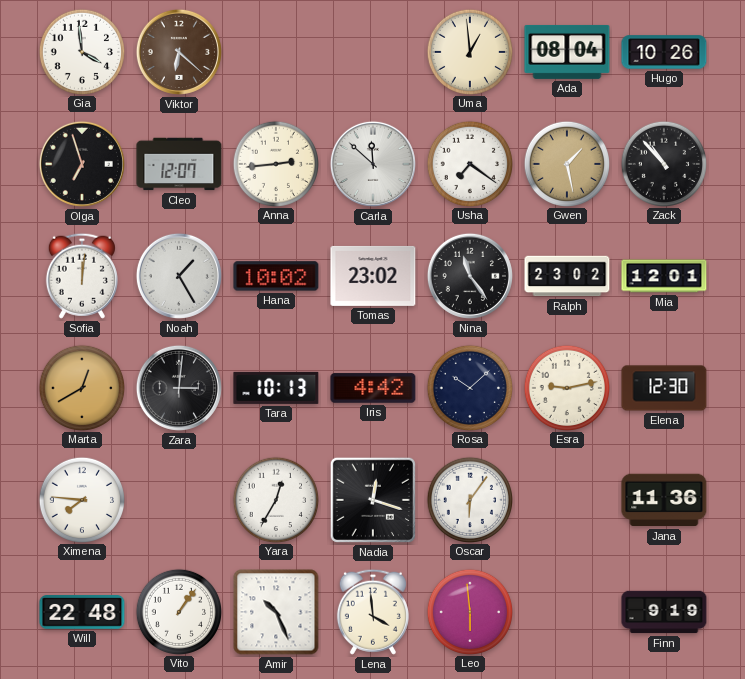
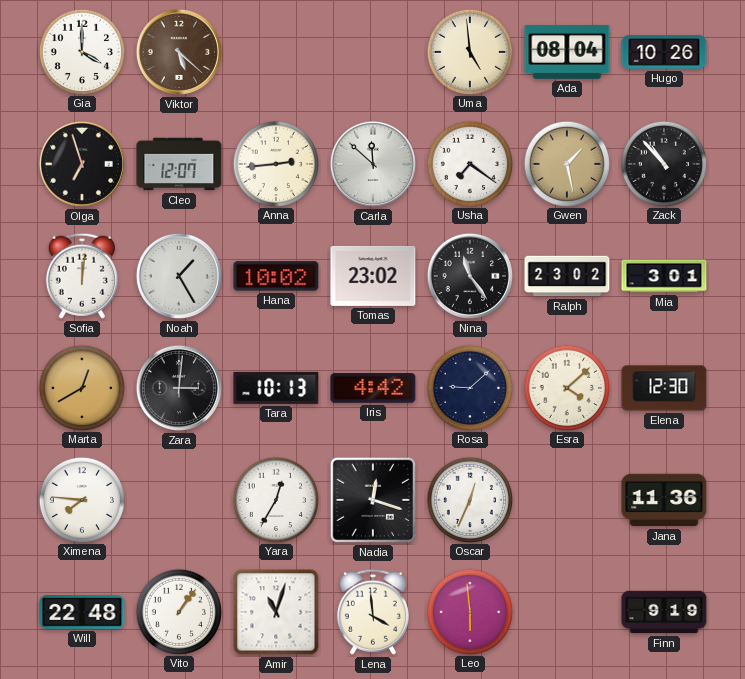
Gia: 3:59 -> 4:00 (81, 51)
Viktor: 6:22 -> 5:22 (179, 52)
Uma: 12:59 -> 4:59 (469, 51)
Mia: 12:01 -> 3:01 (664, 276)
Rosa: 10:08 -> 9:08 (469, 387)
Esra: 9:13 -> 4:08 (566, 387)
Oscar: 6:06 -> 12:34 (469, 499)
Amir: 10:26 -> 11:03 (276, 612)
